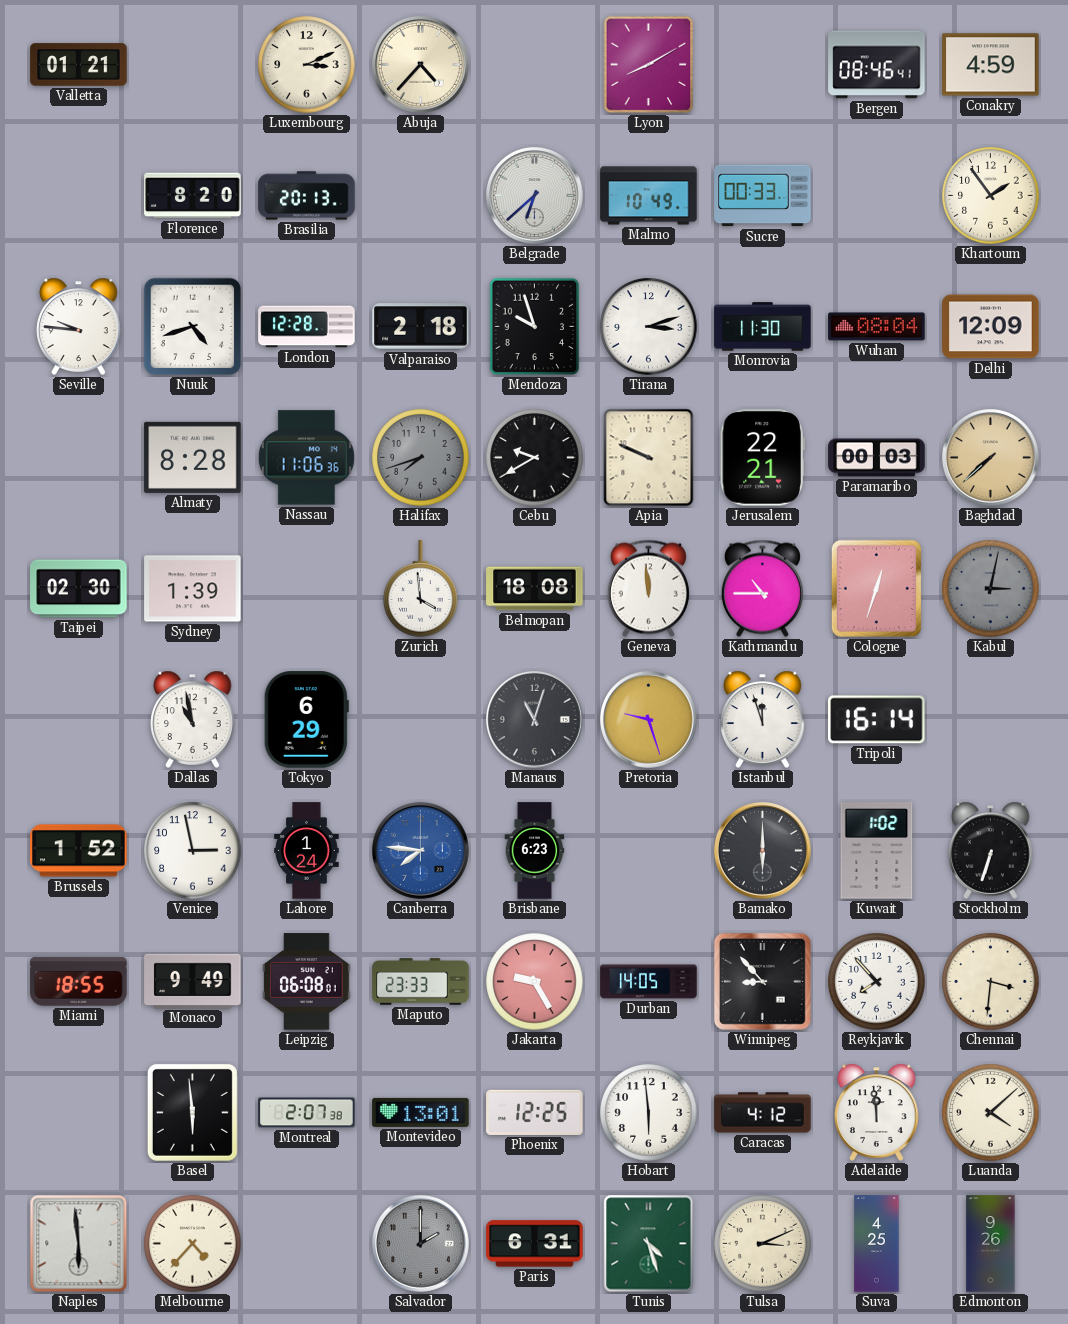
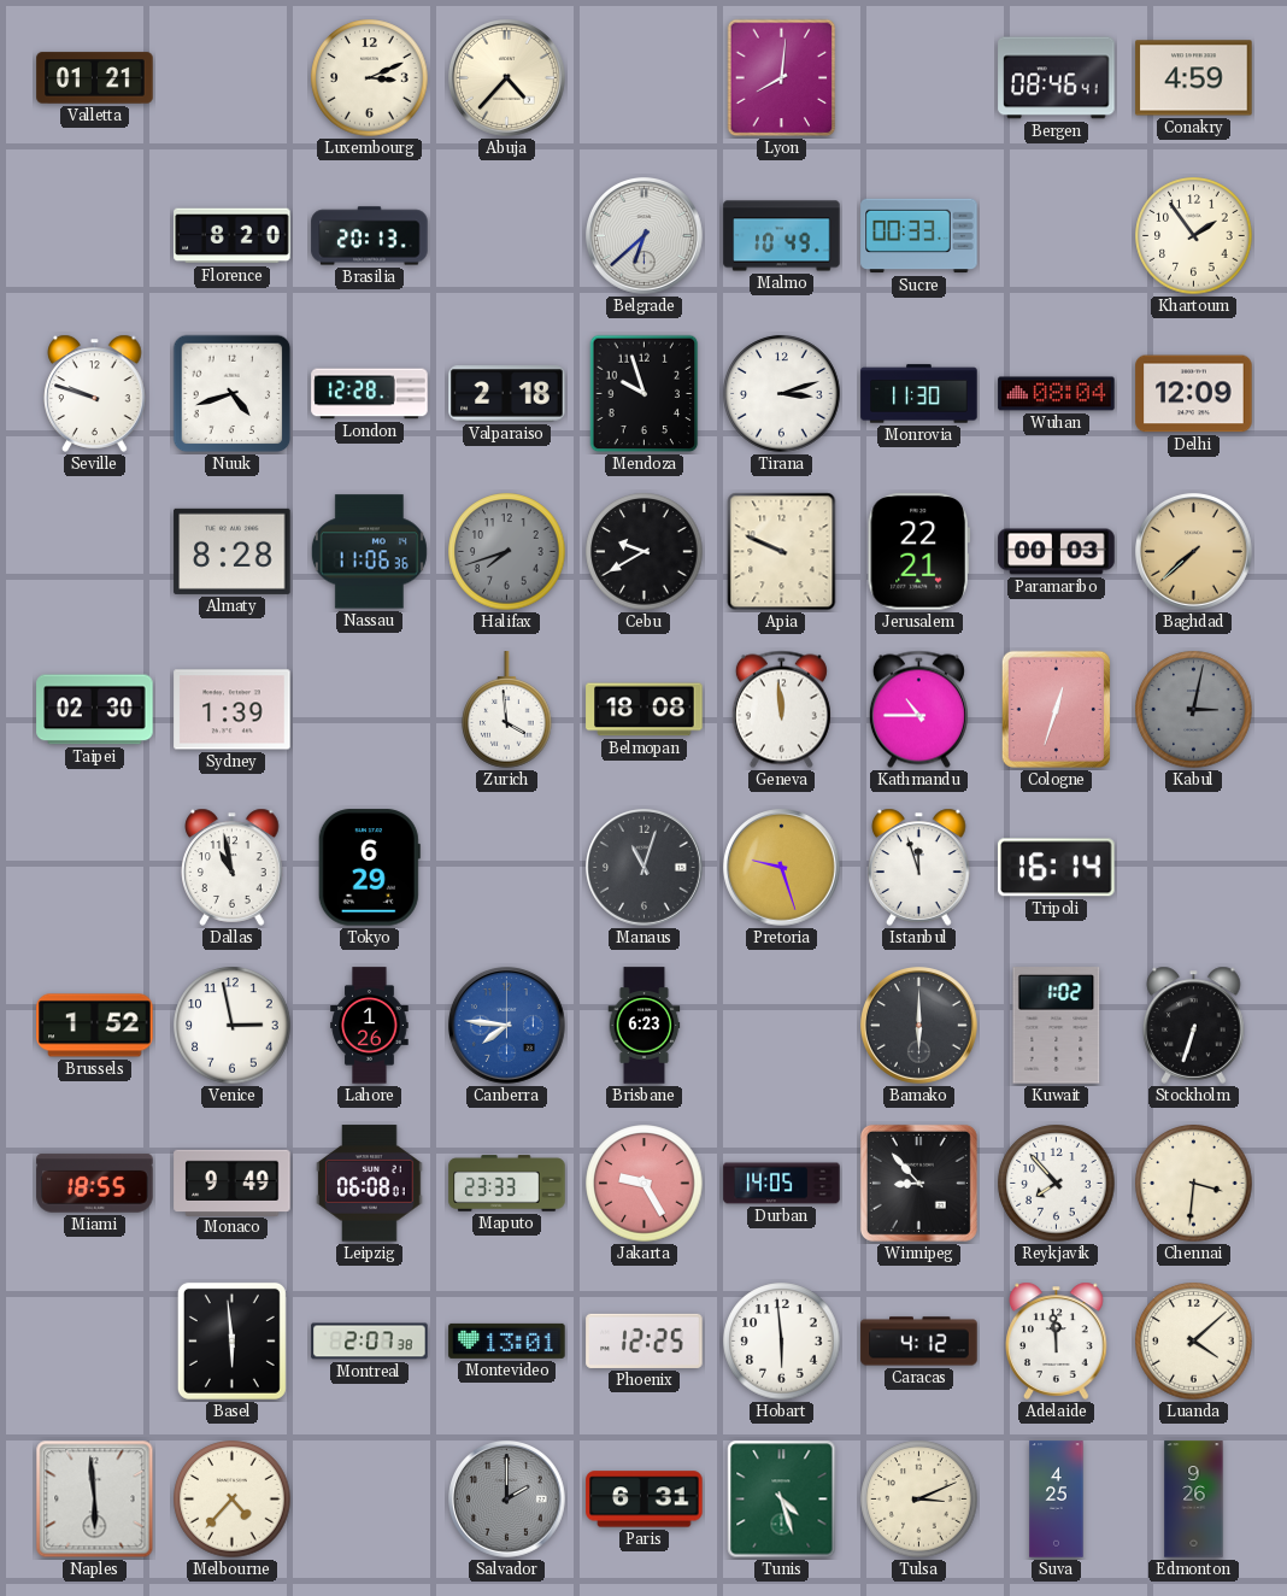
Lyon: 8:10 -> 8:01 (782, 78)
Seville: 9:46 -> 9:48 (95, 393)
Lahore: 1:24 -> 1:26 (370, 1026)
